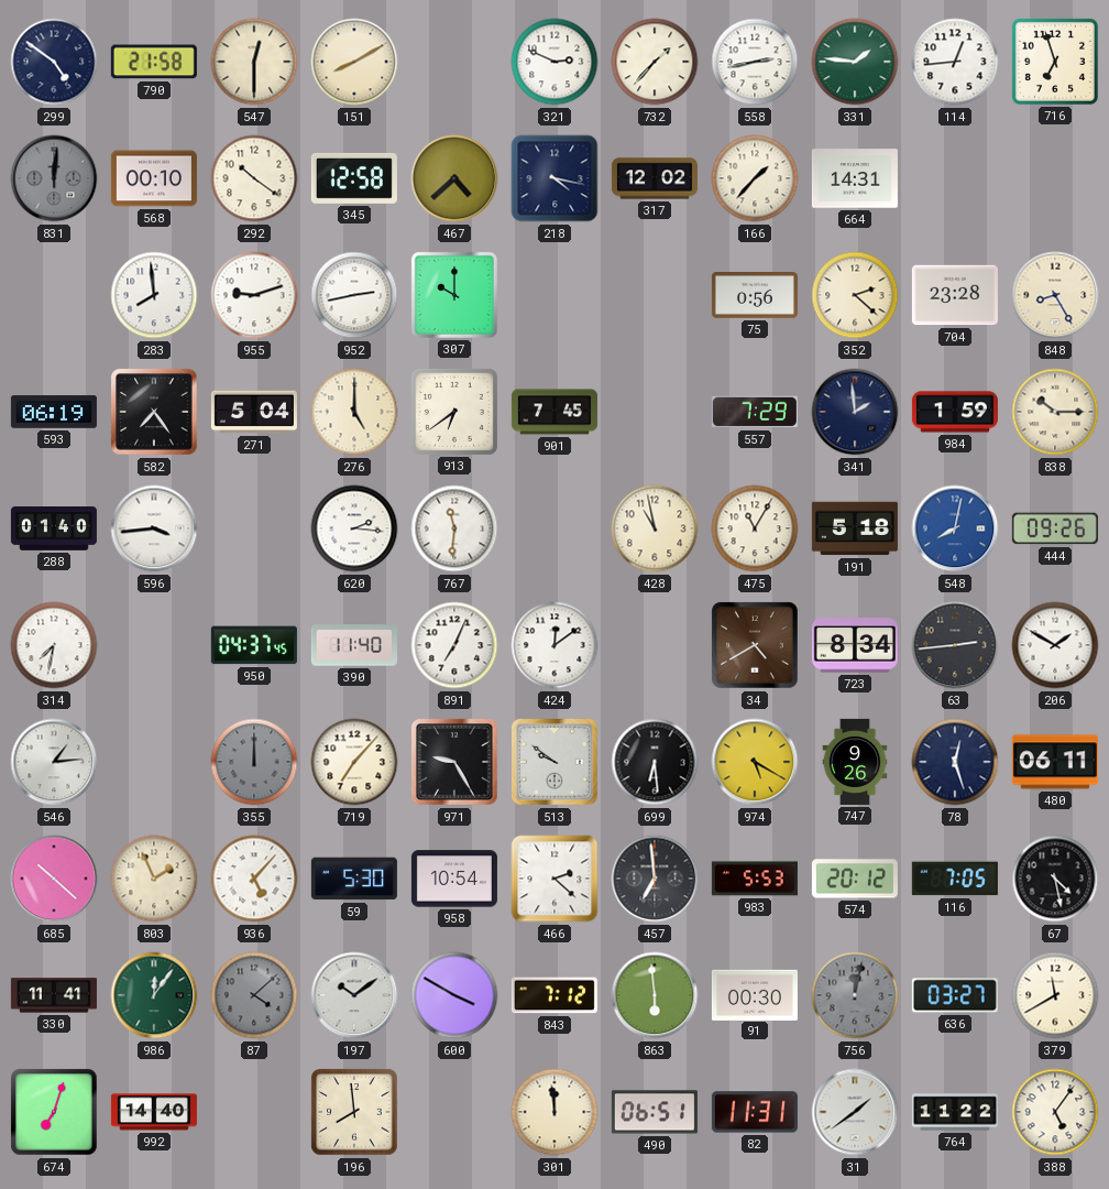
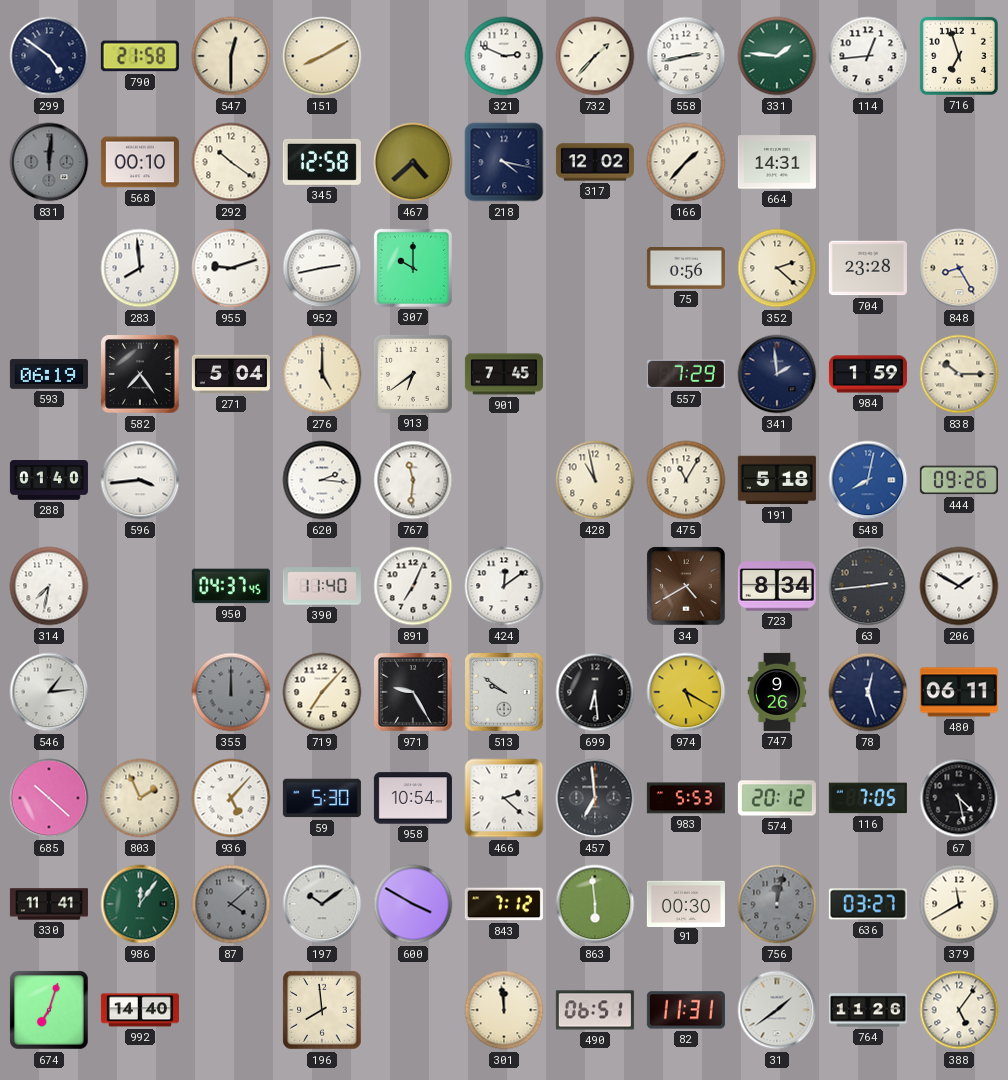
764: 11:22 -> 11:26 (868, 1010)
